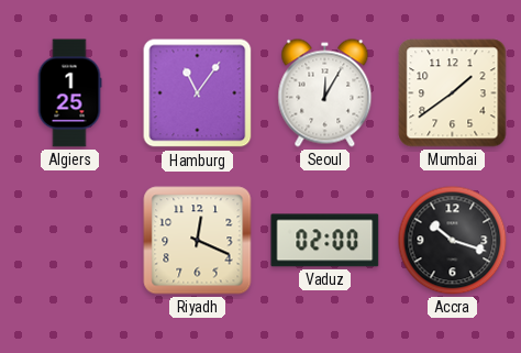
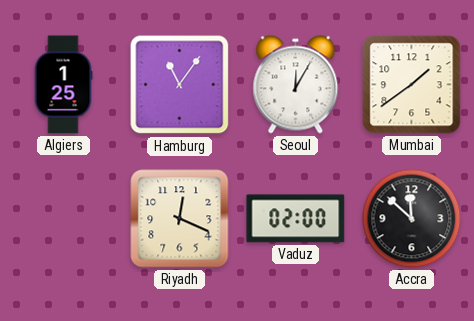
Accra: 10:18 -> 11:52 (412, 219)
